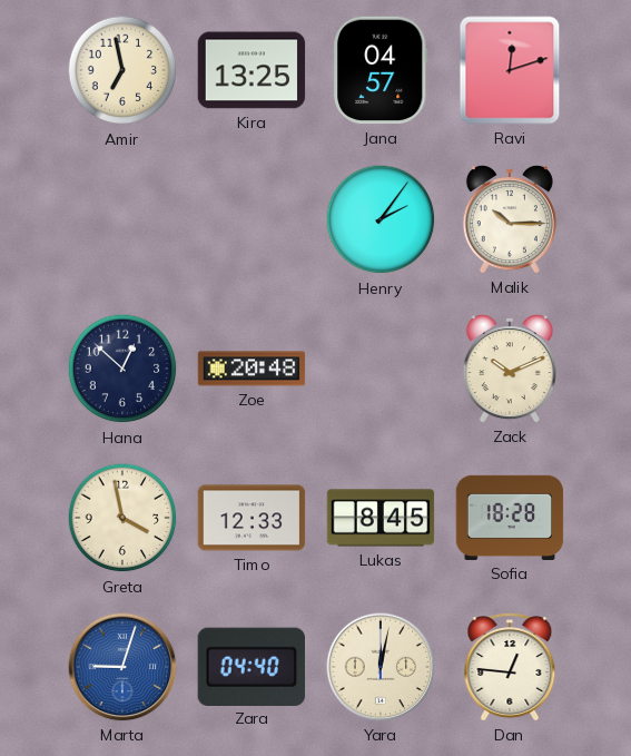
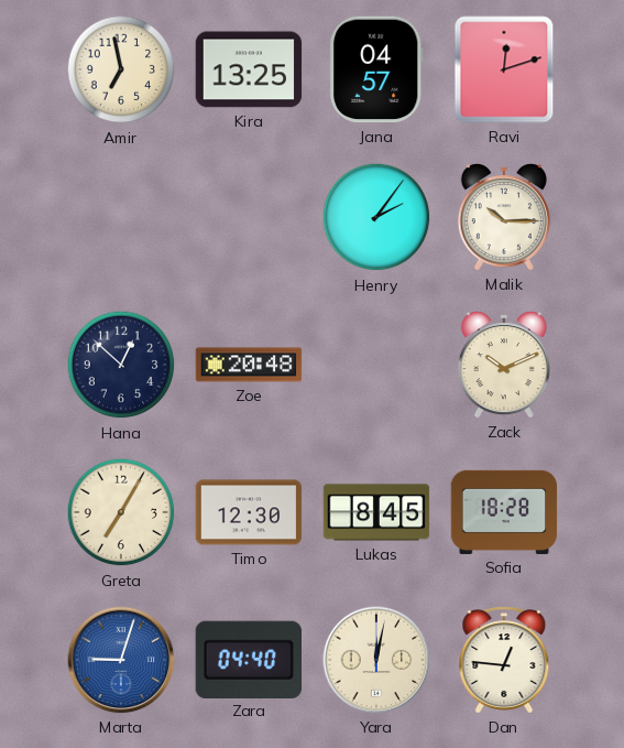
Greta: 3:58 -> 7:05 (121, 512)
Timo: 12:33 -> 12:30 (249, 512)
